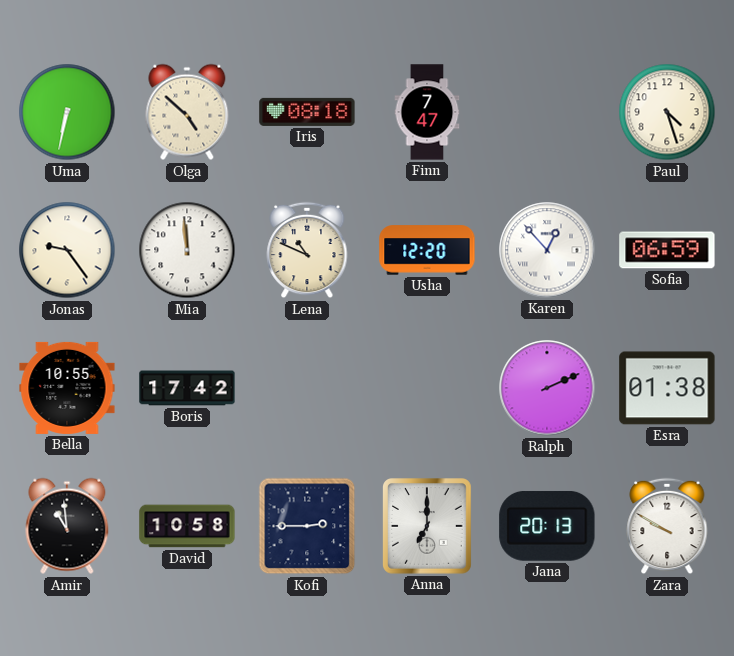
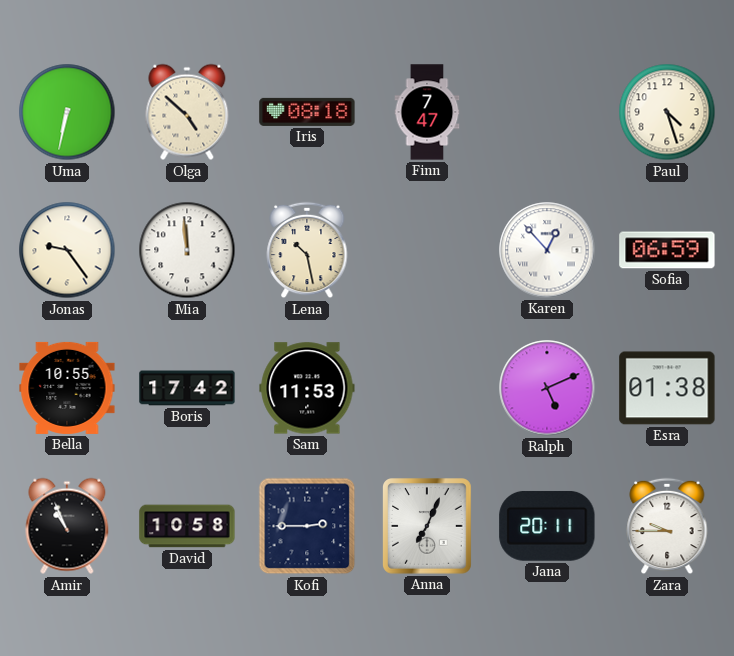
Lena: 10:49 -> 10:28 (307, 250)
Usha: 12:20 -> none (427, 250)
Sam: none -> 11:53 (307, 388)
Ralph: 2:11 -> 5:11 (547, 388)
Amir: 10:59 -> 10:56 (67, 526)
Anna: 7:00 -> 7:04 (428, 527)
Jana: 20:13 -> 20:11 (547, 526)
Zara: 9:50 -> 9:45 (667, 526)
